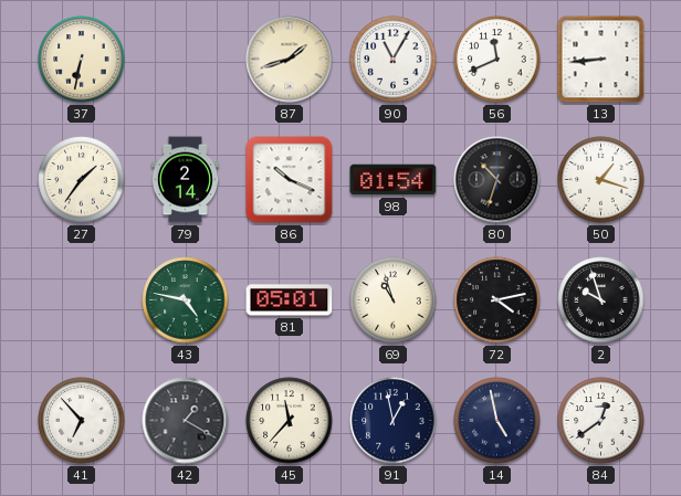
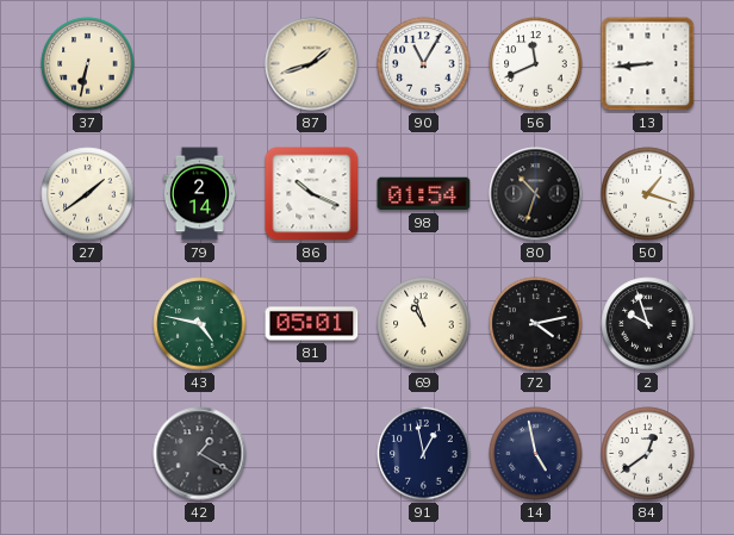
27: 1:36 -> 1:39 (88, 194)
41: 6:53 -> none (82, 421)
45: 11:37 -> none (290, 421)
